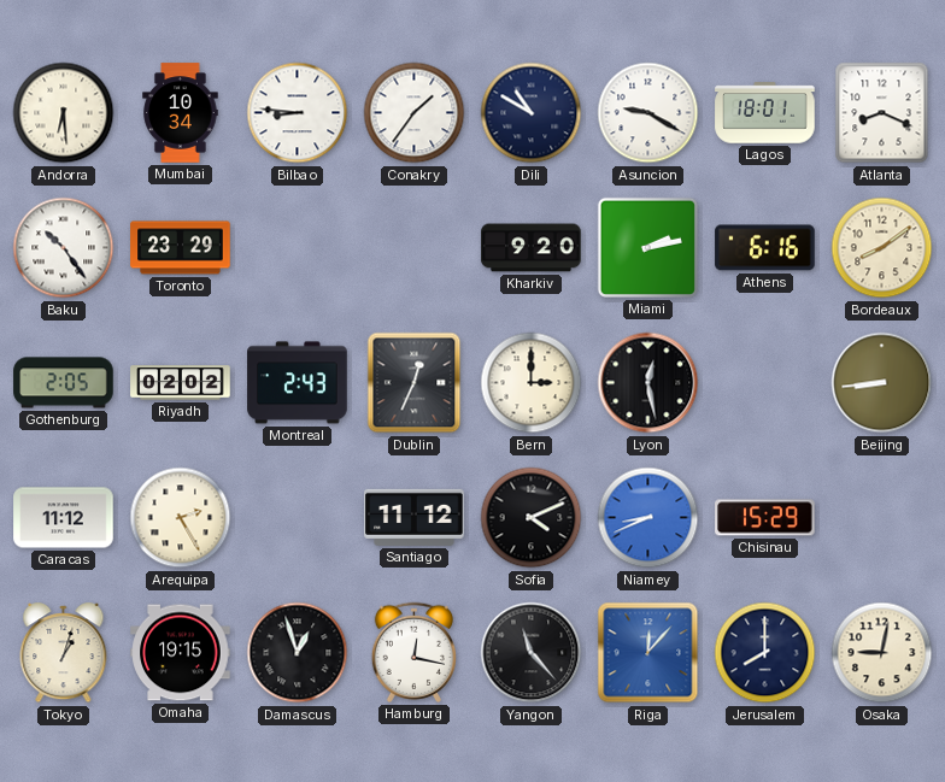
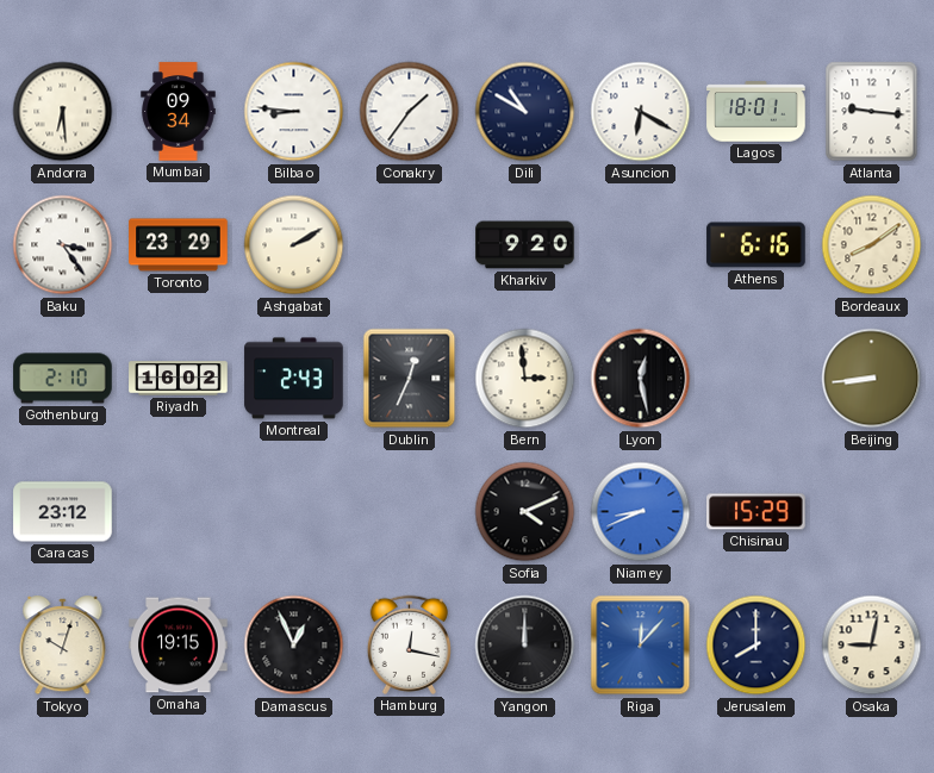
Mumbai: 10:34 -> 09:34 (179, 112)
Asuncion: 9:20 -> 6:20 (641, 112)
Atlanta: 8:19 -> 9:16 (872, 112)
Baku: 10:24 -> 3:24 (63, 245)
Ashgabat: none -> 2:10 (294, 245)
Miami: 2:13 -> none (647, 247)
Gothenburg: 2:05 -> 2:10 (63, 379)
Riyadh: 02:02 -> 16:02 (179, 379)
Bern: 3:00 -> 2:59 (525, 379)
Caracas: 11:12 -> 23:12 (63, 512)
Arequipa: 2:25 -> none (181, 518)
Santiago: 11:12 -> none (415, 517)
Tokyo: 1:03 -> 10:03 (63, 646)
Damascus: 12:57 -> 12:56 (294, 646)
Yangon: 11:23 -> 12:00 (525, 646)
